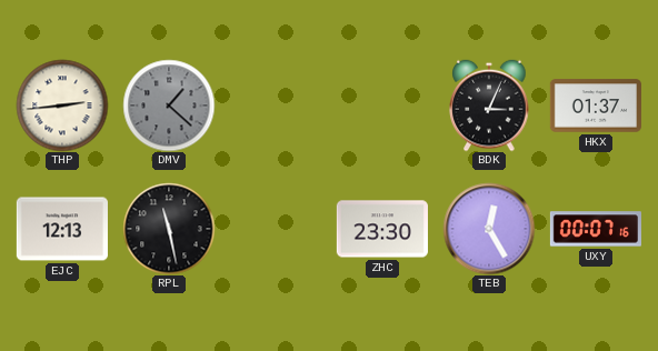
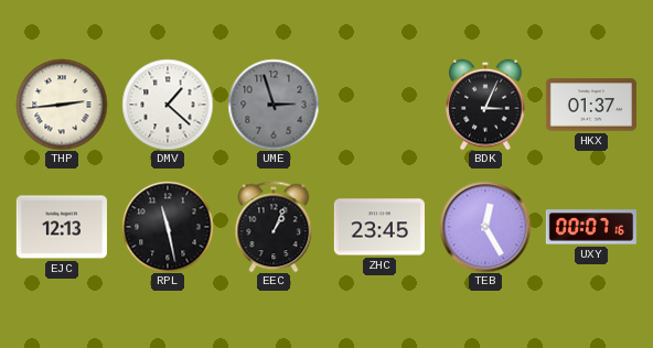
DMV dial: grey -> white (168, 105)
UME: none -> 2:57 (274, 105)
EEC: none -> 1:04 (274, 227)
ZHC: 23:30 -> 23:45 (379, 227)
